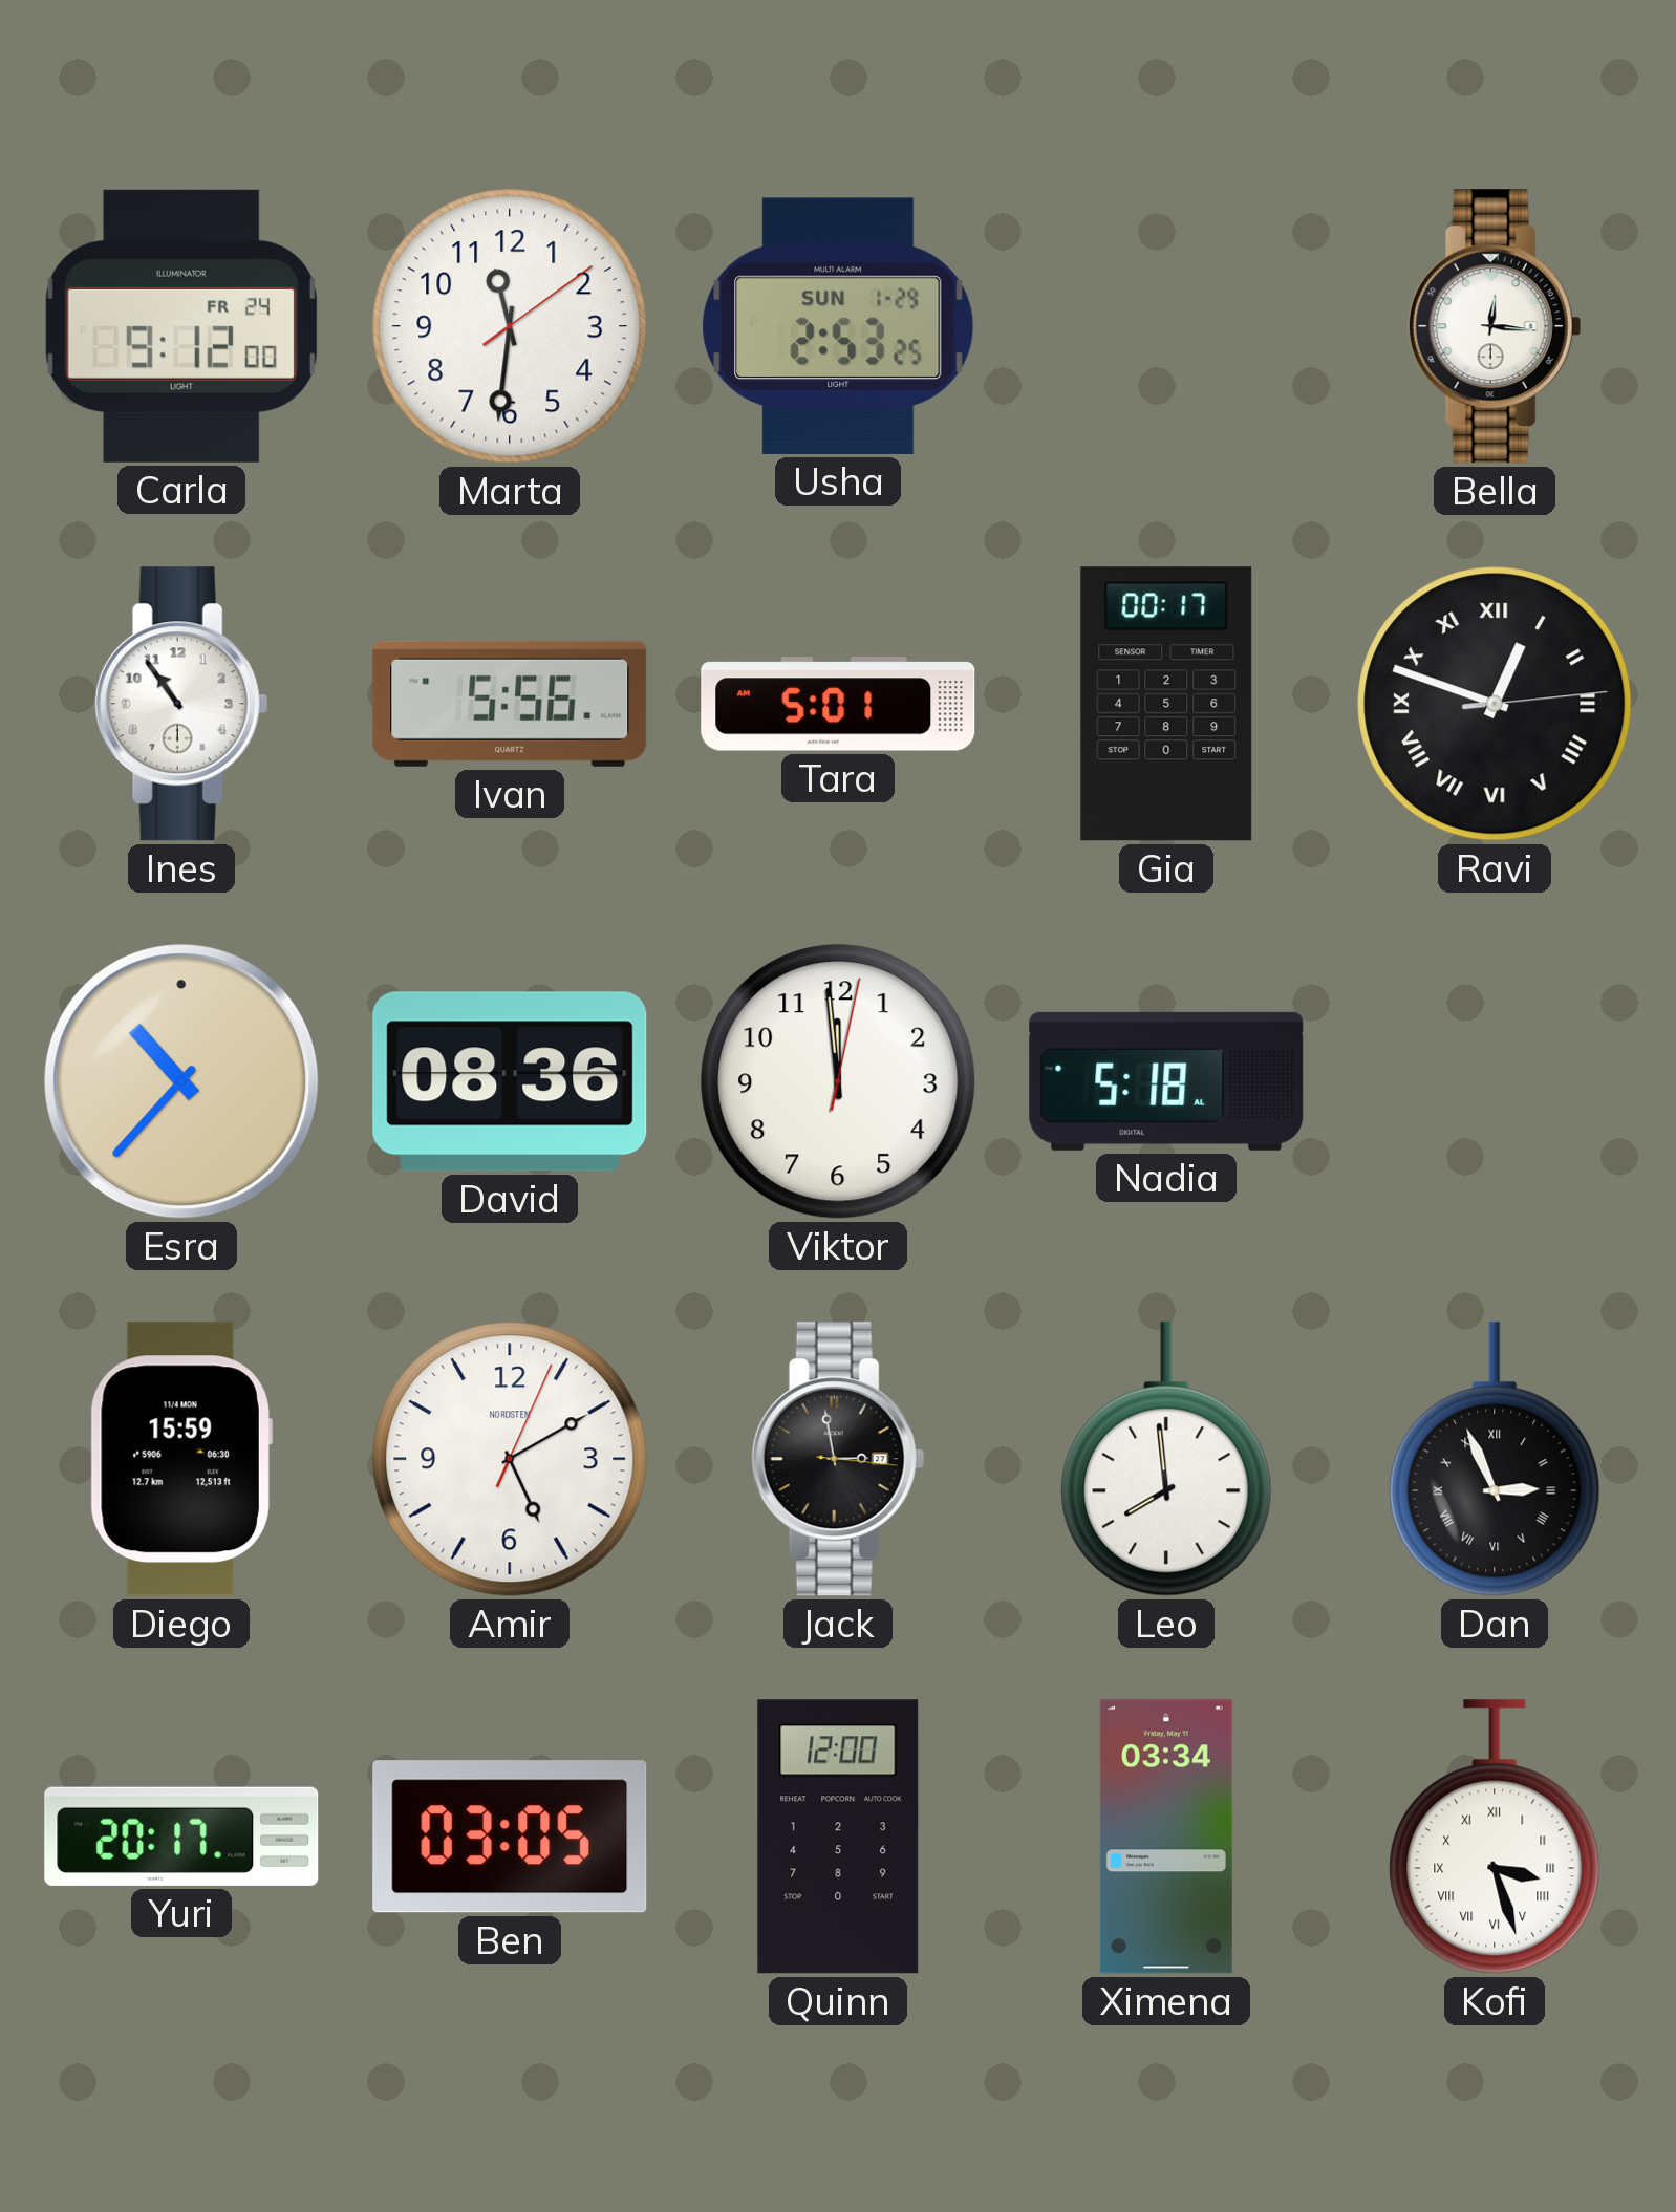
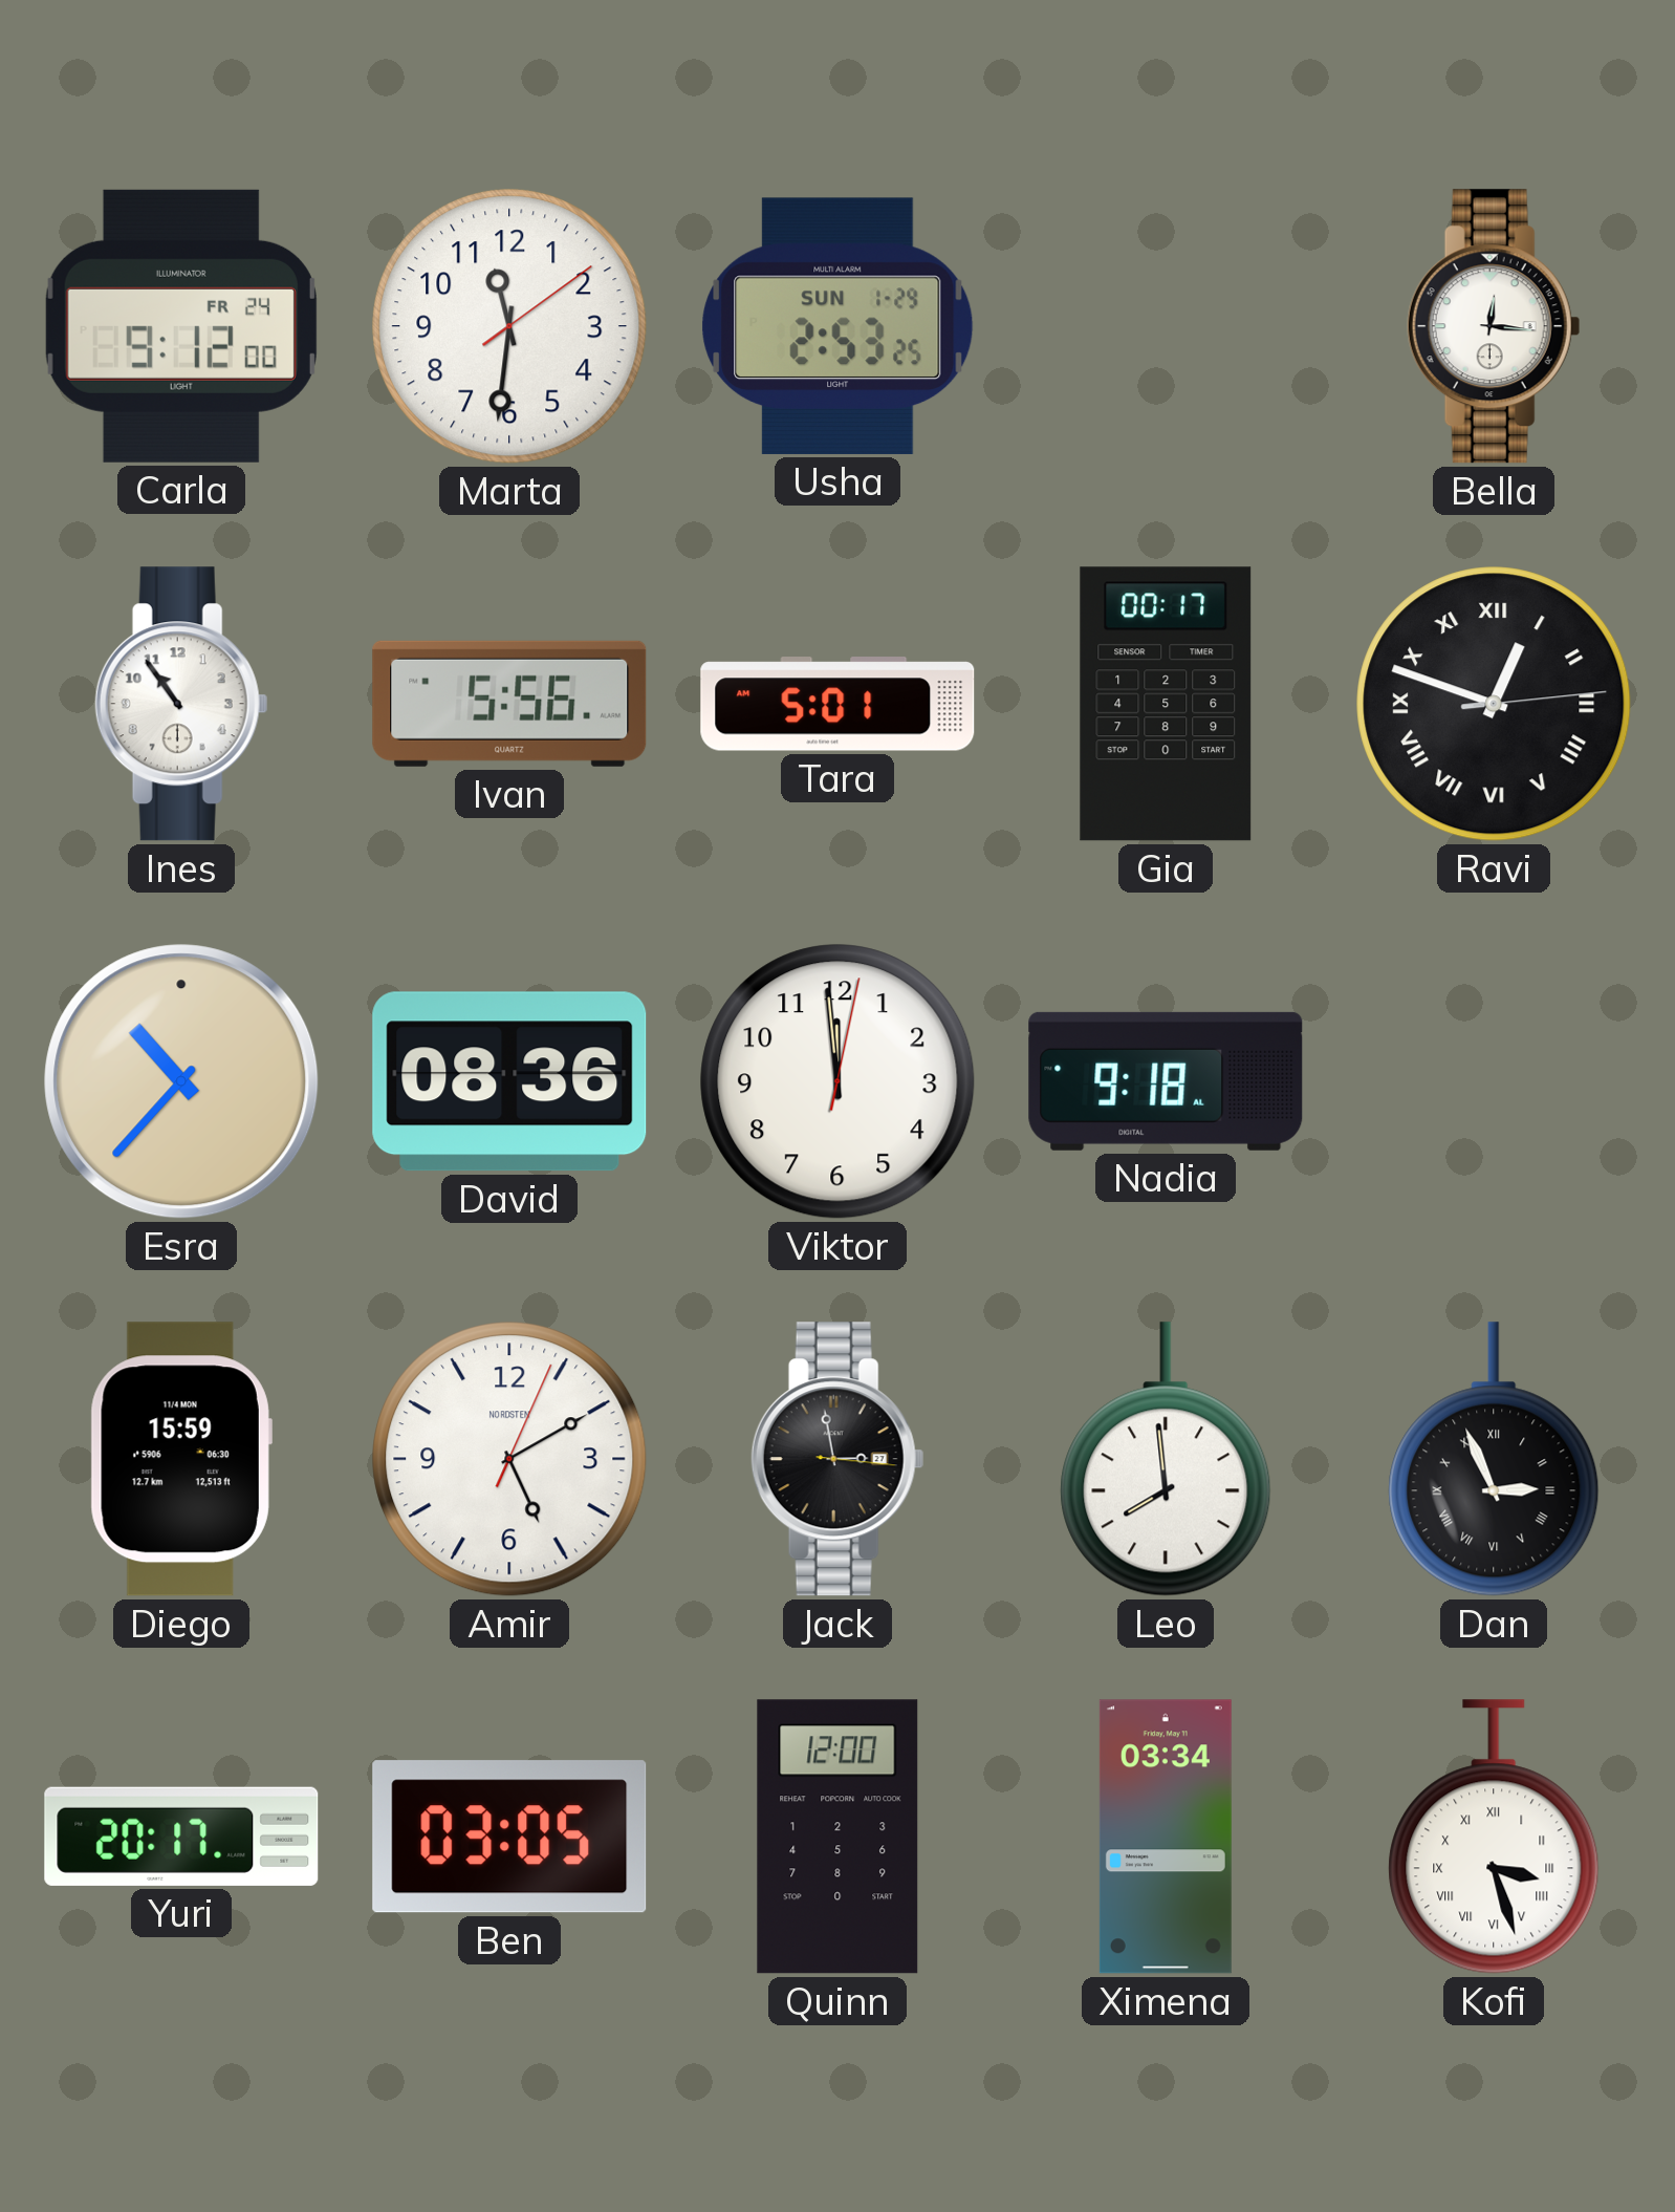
Nadia: 5:18 -> 9:18 (1166, 1081)
